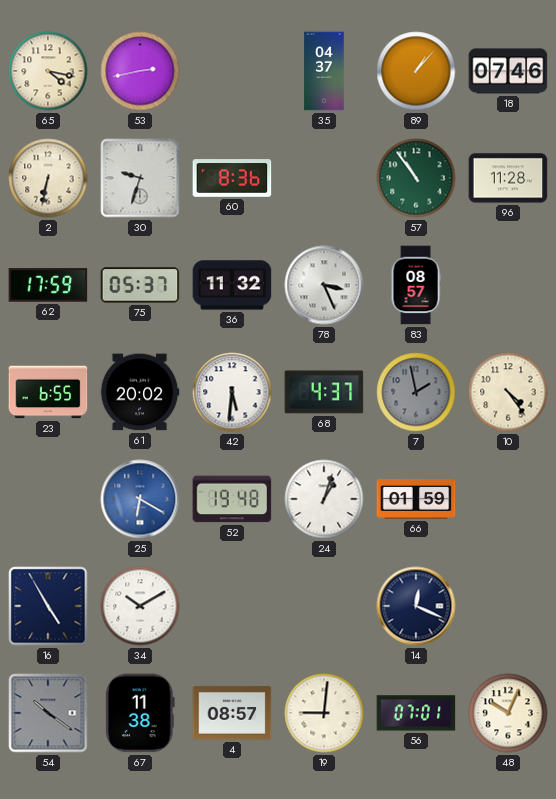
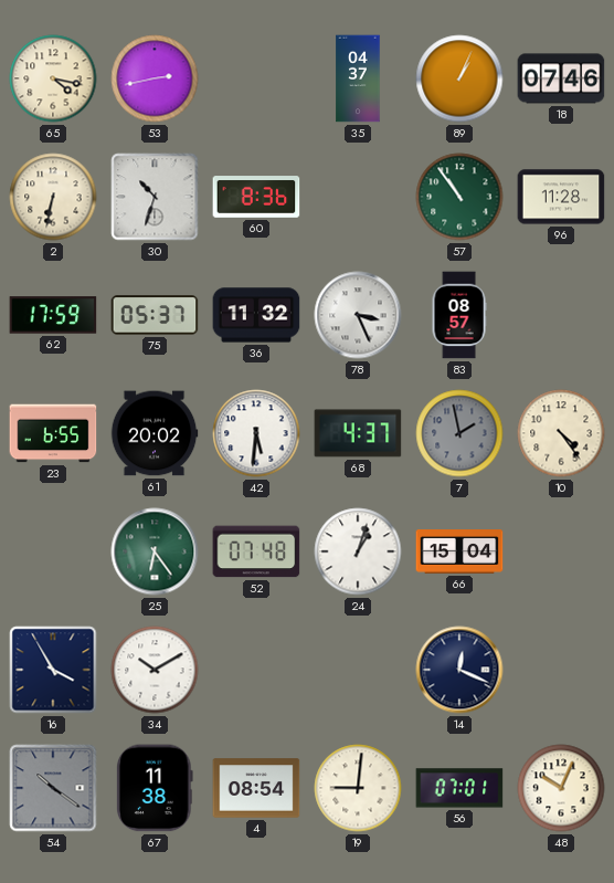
89: 1:07 -> 1:04 (459, 78)
30: 9:33 -> 10:33 (155, 197)
25: 6:20 -> 6:24 (155, 551)
25 dial: blue -> green (155, 551)
52: 19:48 -> 07:48 (256, 551)
66: 01:59 -> 15:04 (459, 553)
16: 4:55 -> 3:55 (53, 670)
4: 08:57 -> 08:54 (256, 788)
